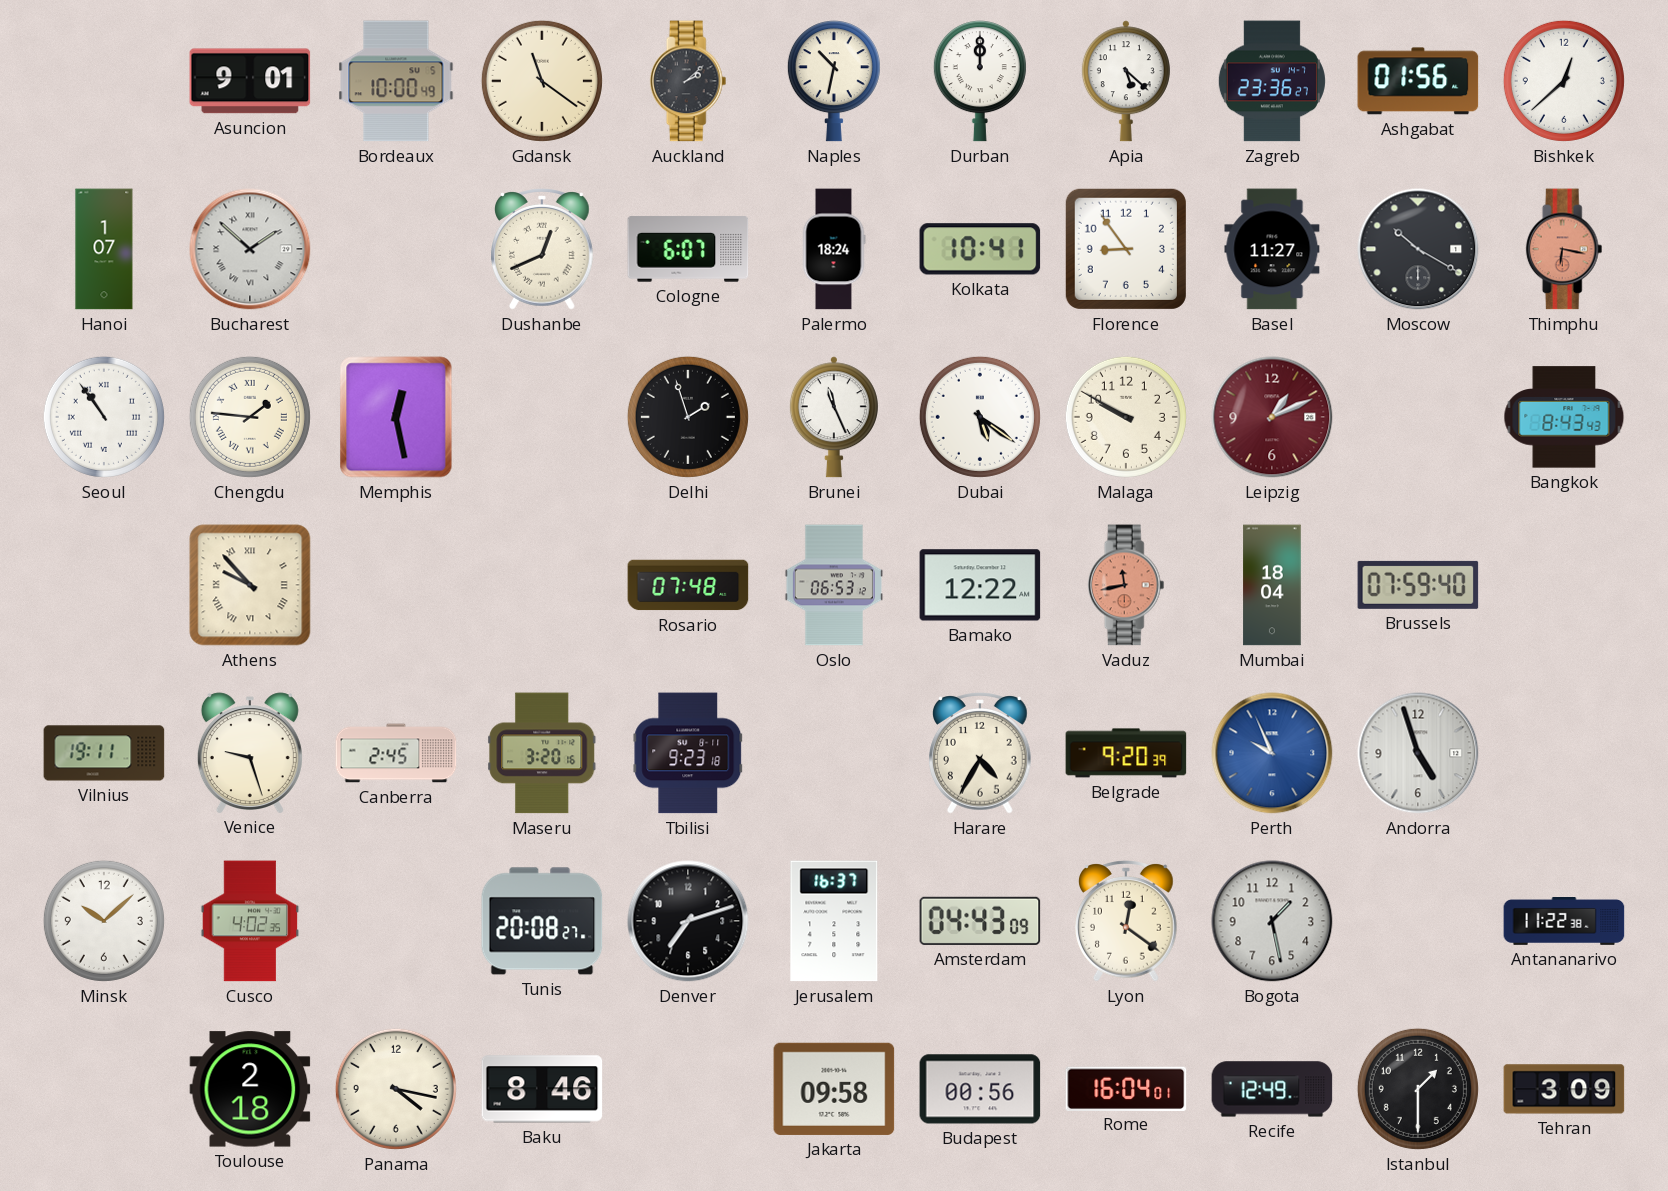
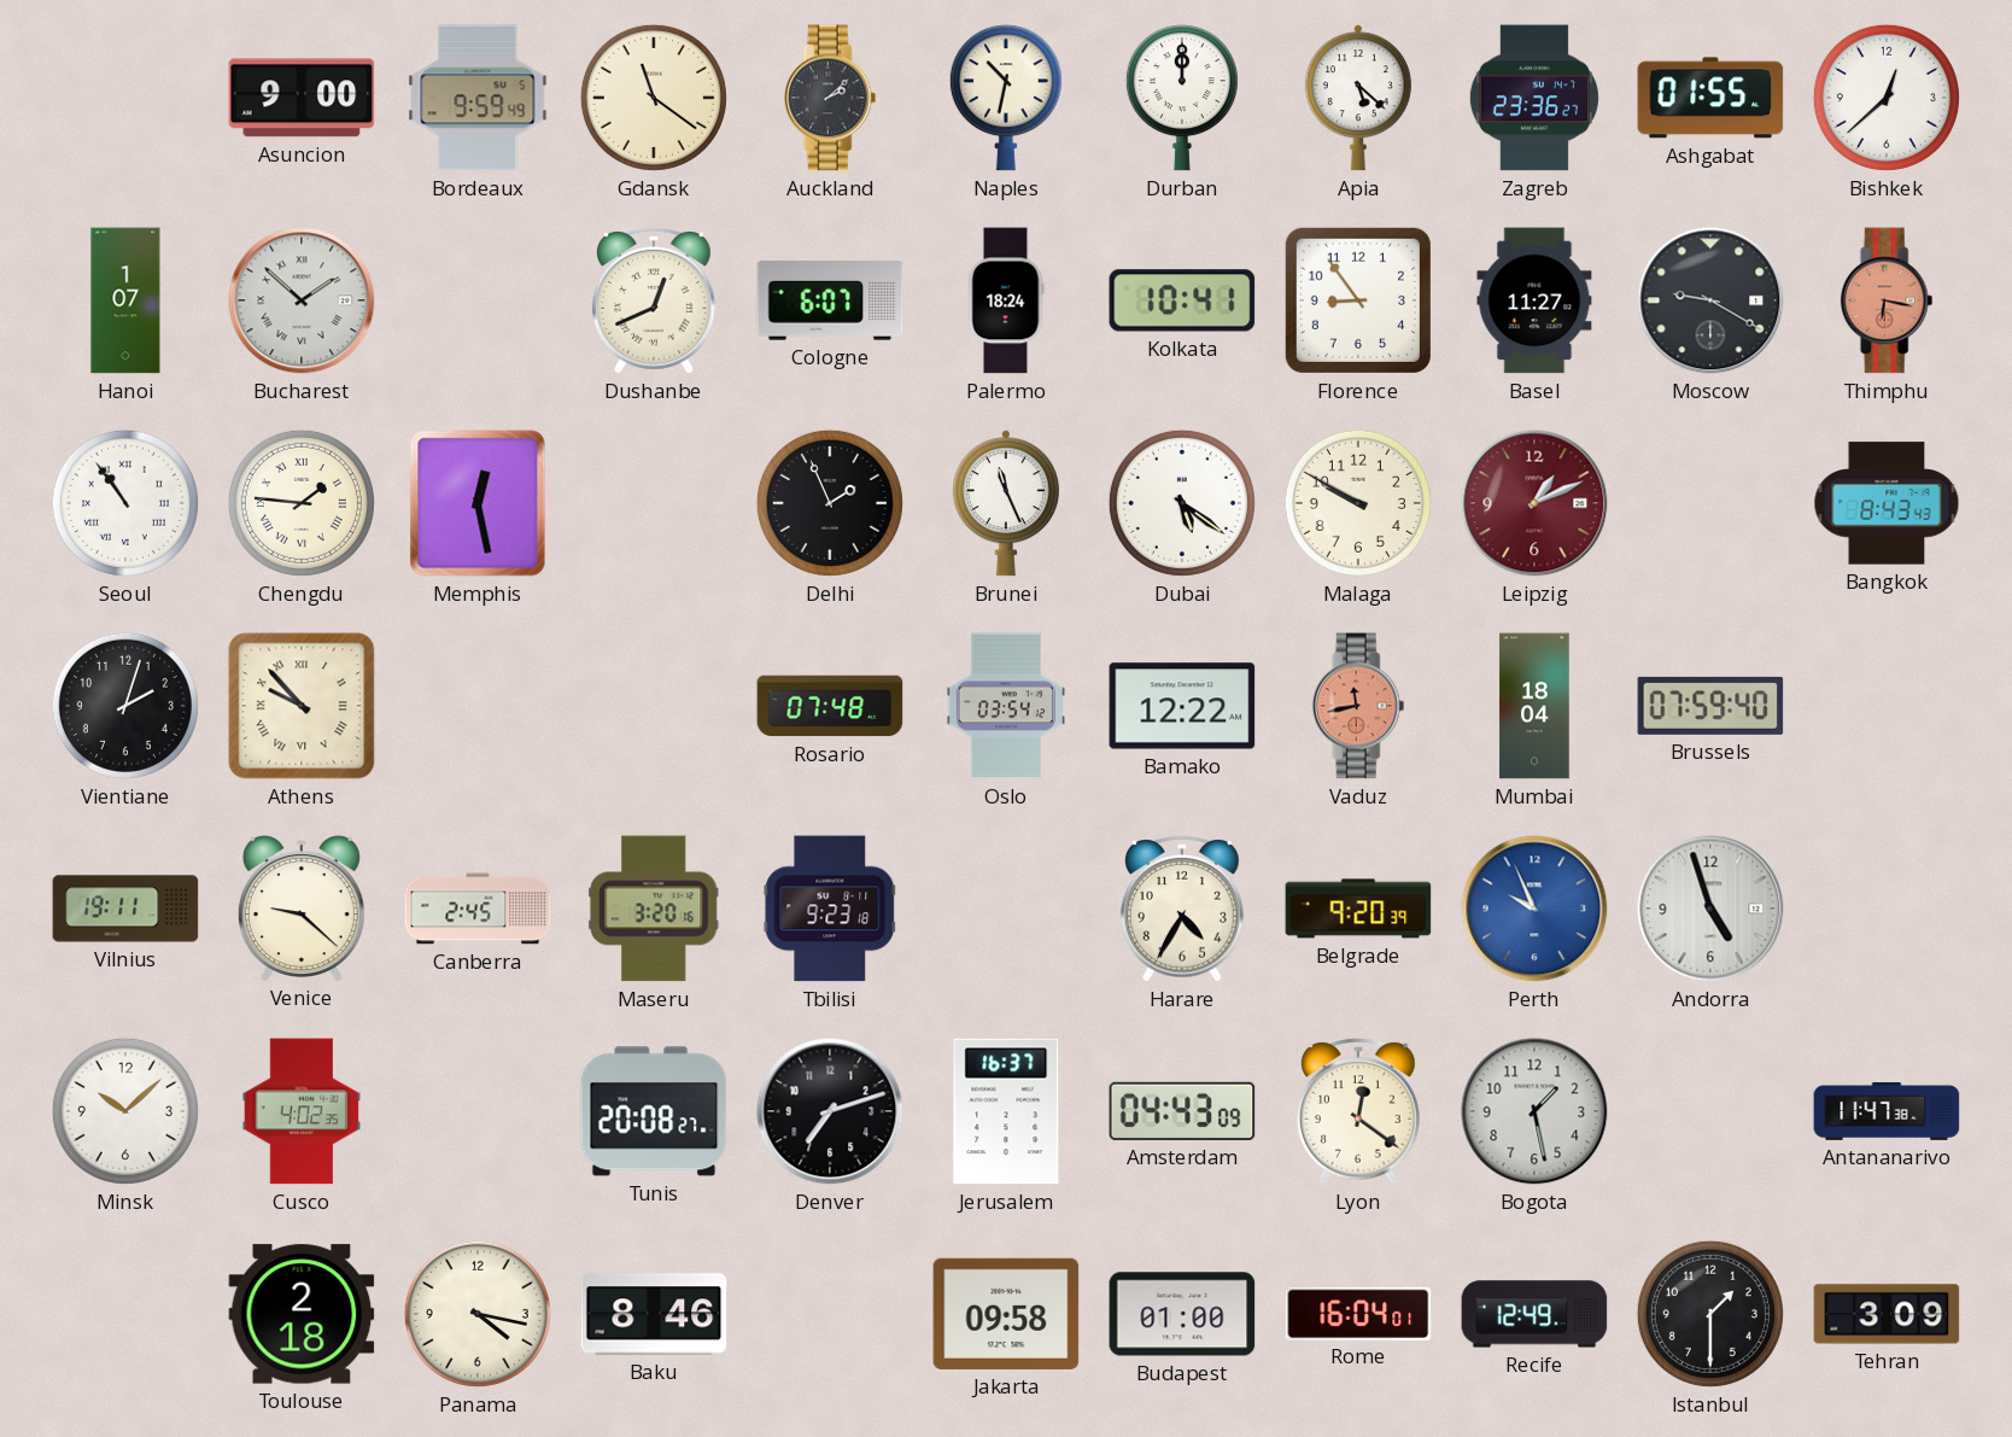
Asuncion: 9:01 -> 9:00 (302, 98)
Bordeaux: 10:00 -> 9:59 (478, 98)
Ashgabat: 01:56 -> 01:55 (1710, 98)
Moscow: 10:20 -> 9:20 (1710, 300)
Delhi: 1:57 -> 1:56 (830, 503)
Vientiane: none -> 2:03 (125, 706)
Oslo: 06:53 -> 03:54 (1006, 706)
Venice: 9:27 -> 9:22 (302, 909)
Antananarivo: 11:22 -> 11:47 (1887, 1112)
Budapest: 00:56 -> 01:00 (1182, 1314)
